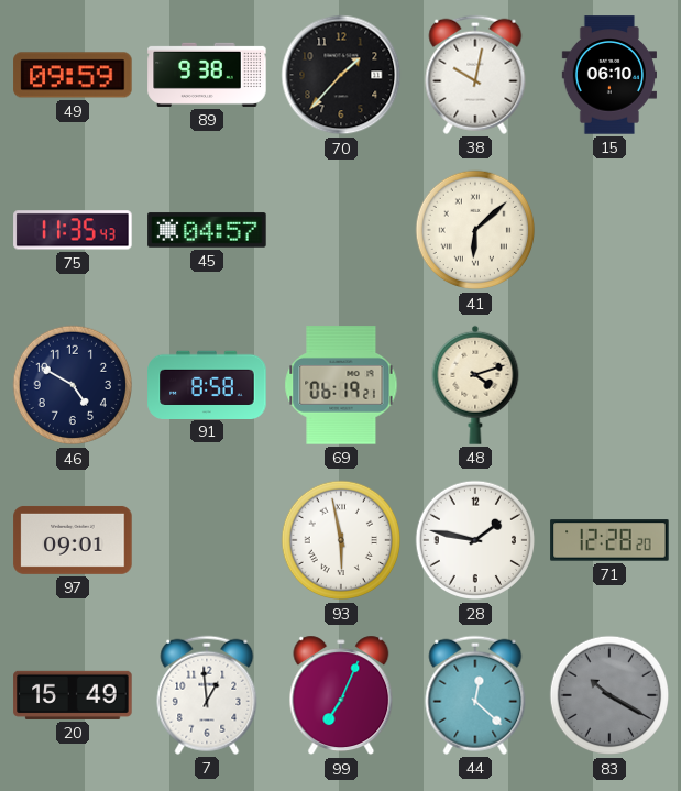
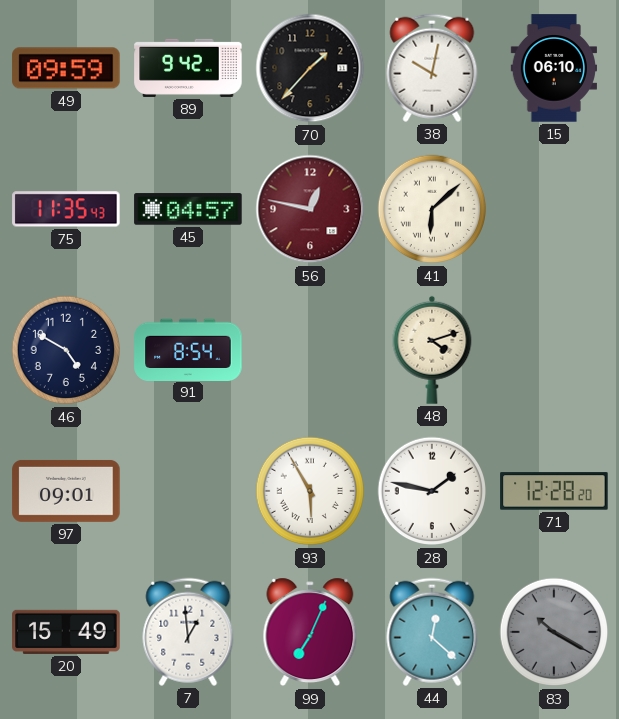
89: 9:38 -> 9:42 (188, 68)
56: none -> 12:47 (310, 209)
91: 8:58 -> 8:54 (188, 349)
69: 06:19 -> none (341, 385)
93: 5:58 -> 5:55 (310, 491)
